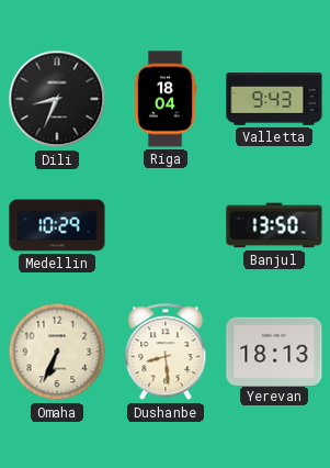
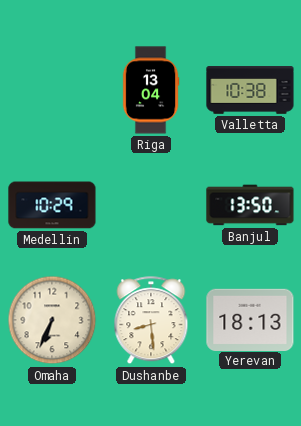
Dili: 8:34 -> none (57, 99)
Riga: 18:04 -> 13:04 (151, 90)
Valletta: 9:43 -> 10:38 (250, 90)
